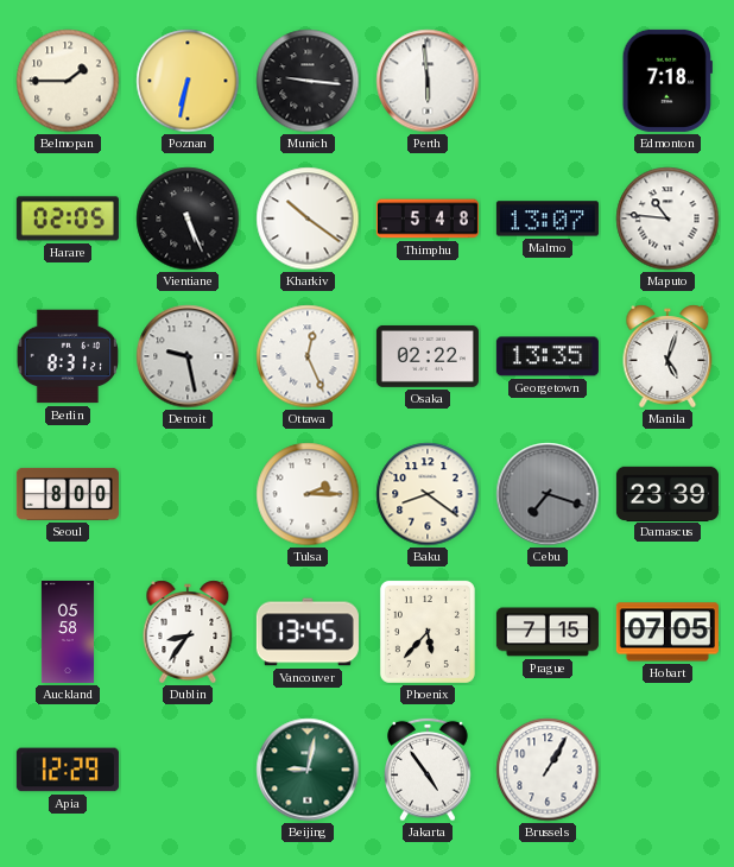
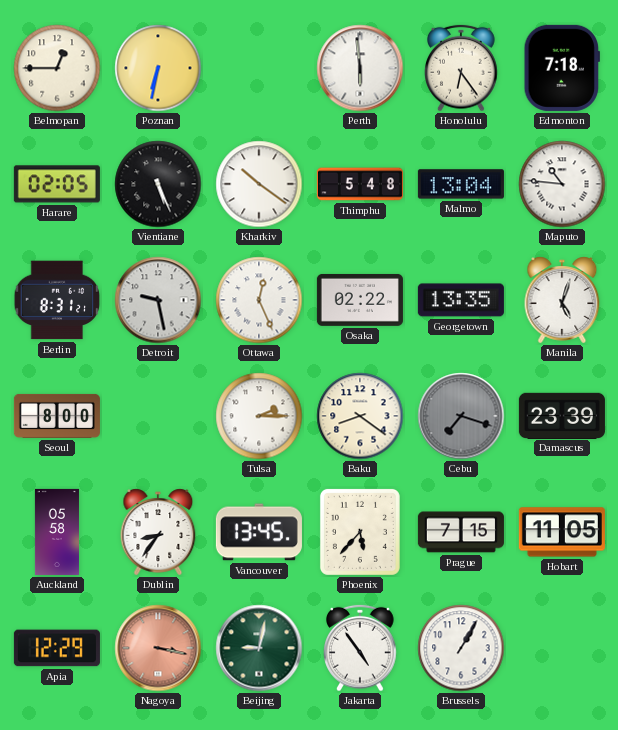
Belmopan: 1:45 -> 12:45 (57, 68)
Munich: 9:16 -> none (308, 81)
Honolulu: none -> 6:24 (461, 68)
Malmo: 13:07 -> 13:04 (461, 184)
Hobart: 07:05 -> 11:05 (562, 532)
Nagoya: none -> 3:17 (158, 648)
